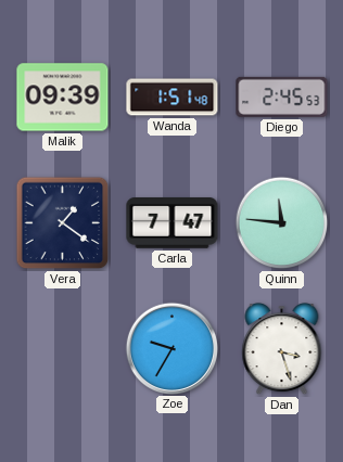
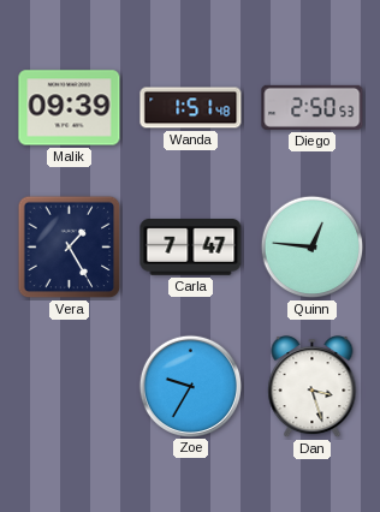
Diego: 2:45 -> 2:50 (313, 107)
Vera: 1:21 -> 1:25 (70, 248)
Quinn: 11:46 -> 12:46 (313, 248)
